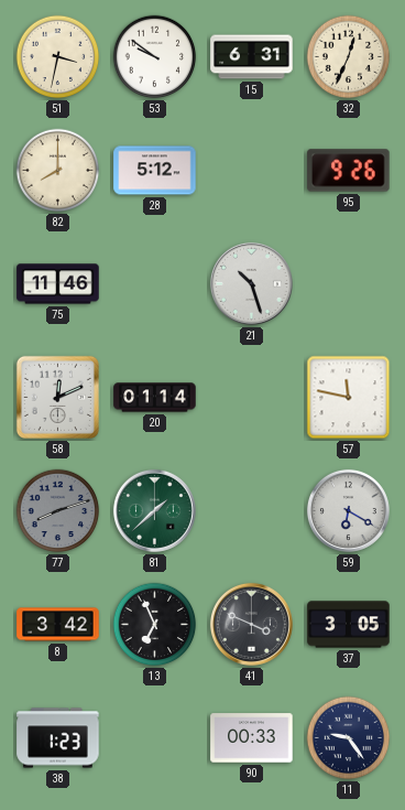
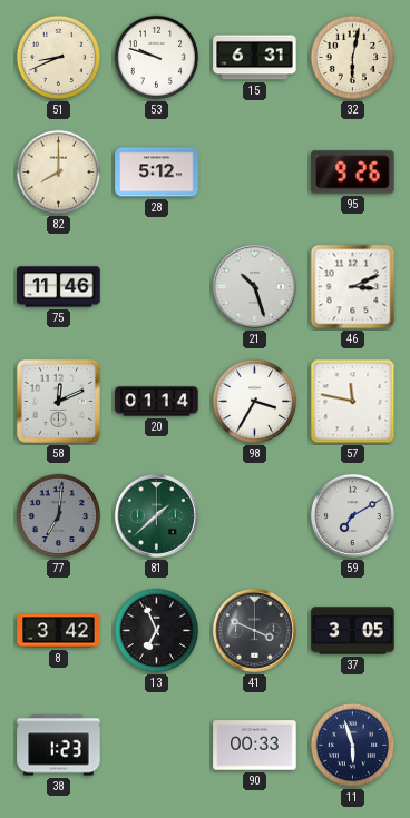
51: 3:32 -> 8:41 (59, 58)
53: 9:51 -> 9:48 (157, 58)
32: 12:34 -> 6:02 (353, 58)
46: none -> 3:11 (353, 287)
98: none -> 3:35 (255, 402)
77: 8:12 -> 7:01 (59, 516)
59: 6:20 -> 7:10 (352, 515)
11: 9:24 -> 5:57 (353, 746)
